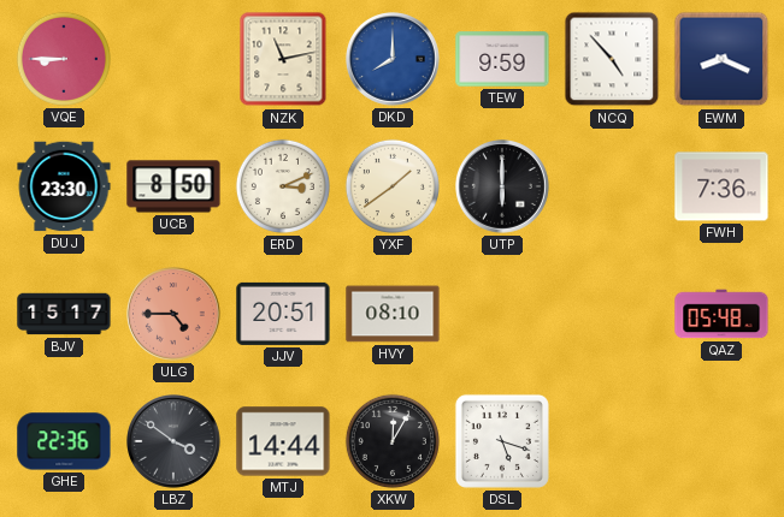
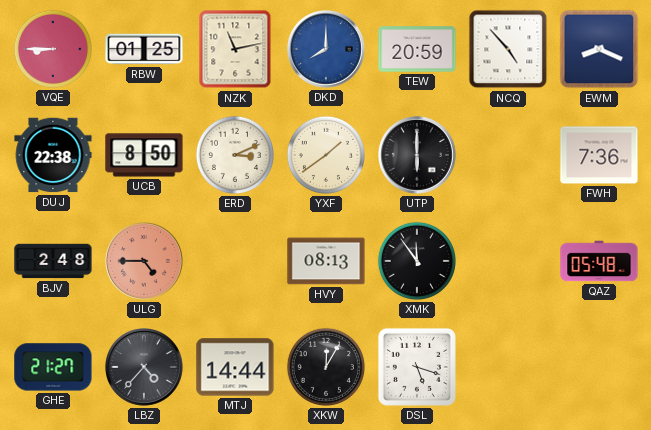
RBW: none -> 01:25 (144, 49)
TEW: 9:59 -> 20:59 (417, 49)
DUJ: 23:30 -> 22:38 (53, 155)
BJV: 15:17 -> 2:48 (53, 261)
JJV: 20:51 -> none (283, 314)
HVY: 08:10 -> 08:13 (326, 261)
XMK: none -> 11:54 (417, 261)
GHE: 22:36 -> 21:27 (53, 367)
LBZ: 3:51 -> 4:37 (145, 368)
